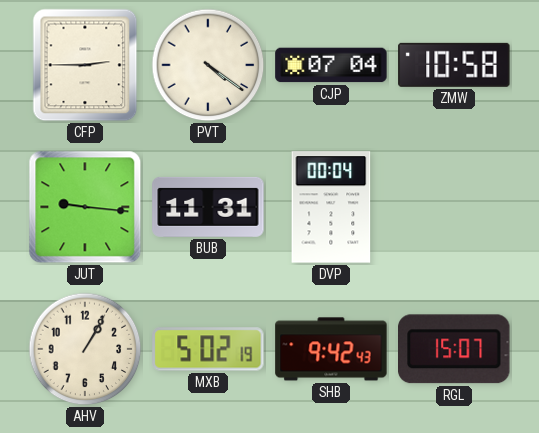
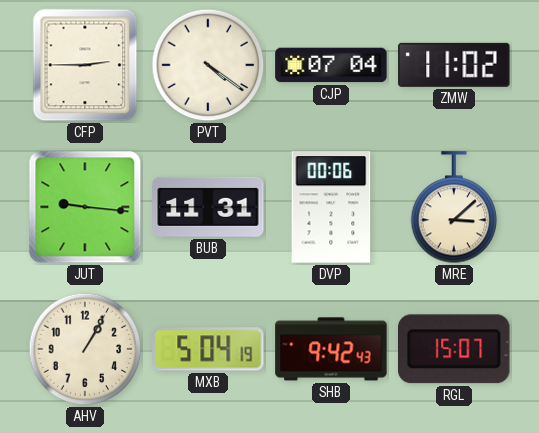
ZMW: 10:58 -> 11:02 (454, 65)
DVP: 00:04 -> 00:06 (331, 207)
MRE: none -> 3:08 (454, 208)
MXB: 5:02 -> 5:04 (208, 349)
